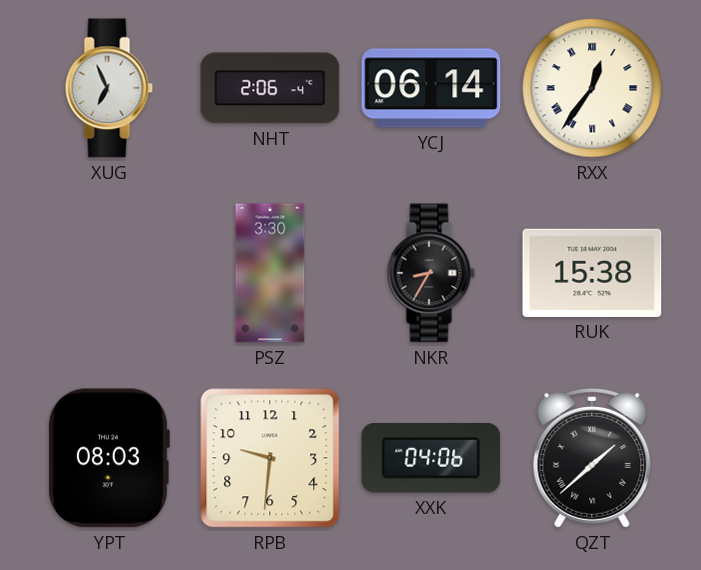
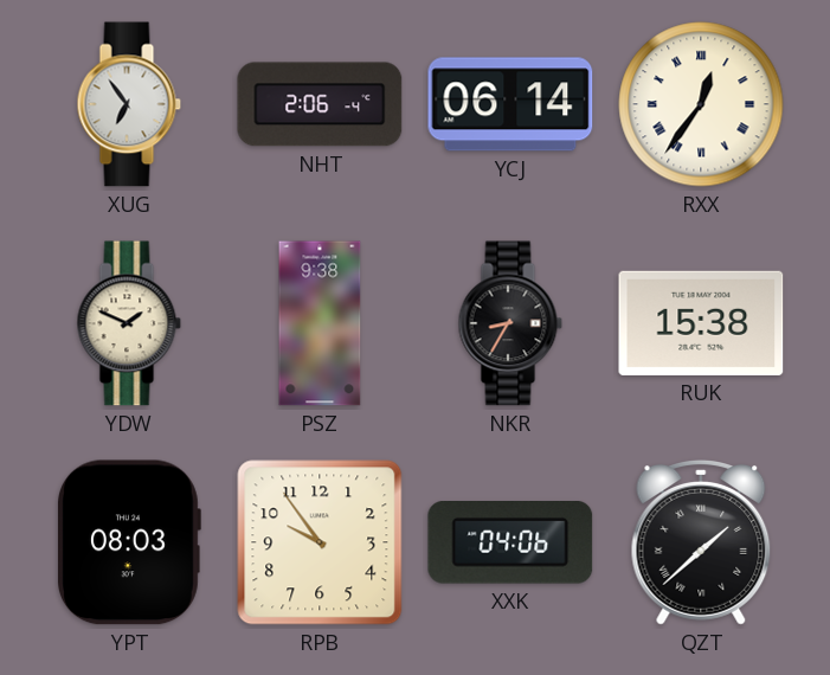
XUG: 6:56 -> 6:54 (129, 104)
YDW: none -> 1:49 (129, 323)
PSZ: 3:30 -> 9:38 (320, 323)
RPB: 9:31 -> 9:54 (320, 542)
